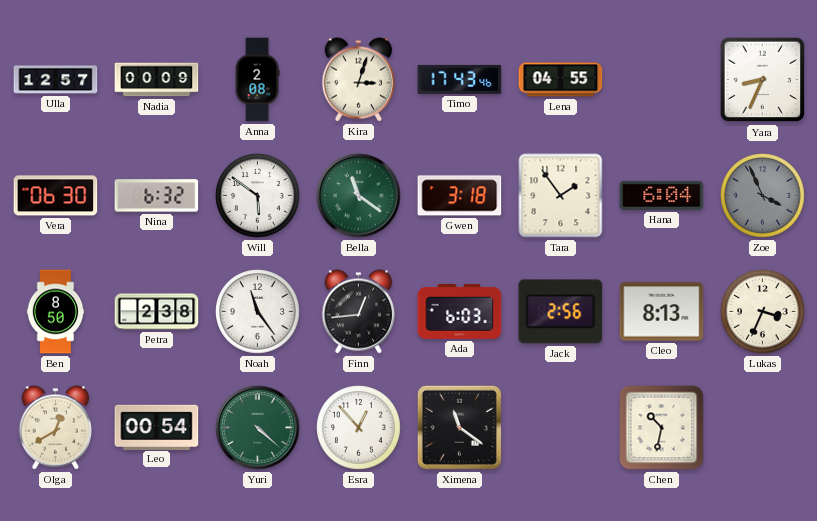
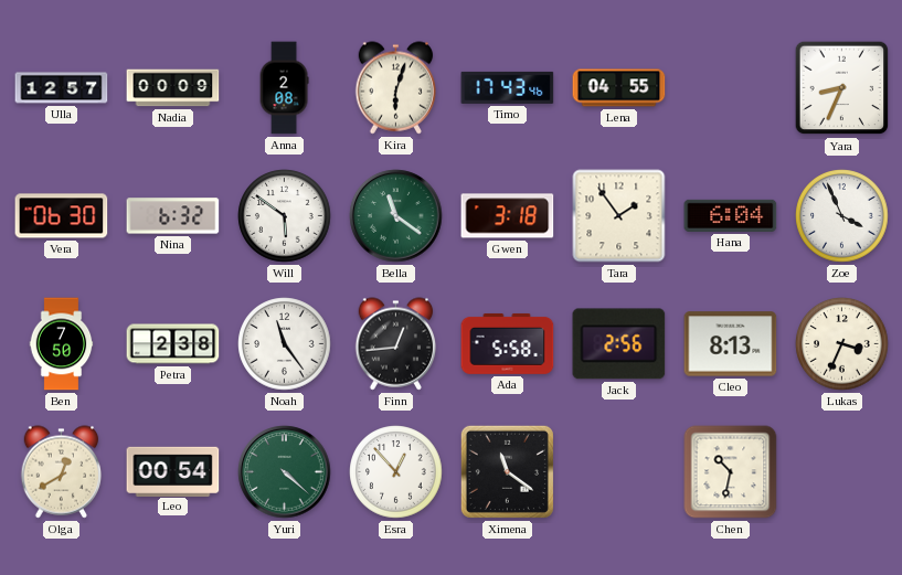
Kira: 3:03 -> 6:03 (396, 88)
Zoe dial: grey -> white (842, 216)
Ben: 8:50 -> 7:50 (62, 344)
Ada: 6:03 -> 5:58 (508, 343)
